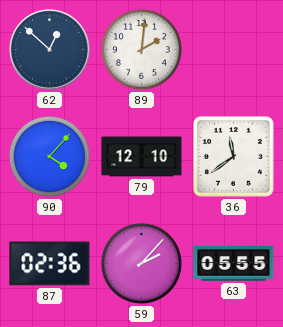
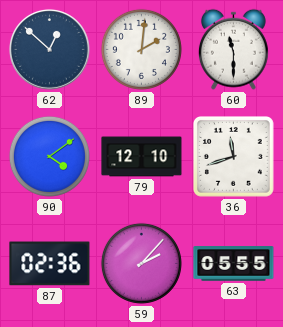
60: none -> 11:30 (233, 49)
90: 4:07 -> 4:09 (49, 156)
36: 11:39 -> 11:42 (234, 157)
